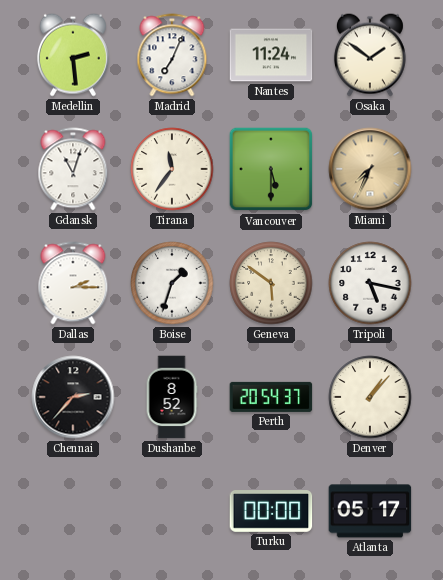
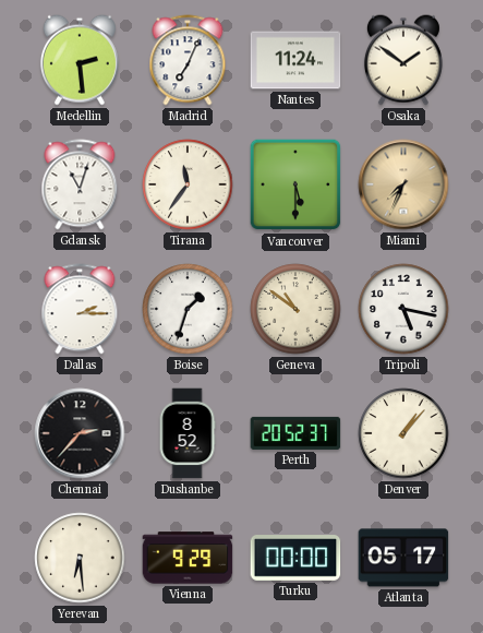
Geneva: 5:51 -> 10:51 (295, 309)
Perth: 20:54 -> 20:52 (295, 433)
Yerevan: none -> 6:29 (80, 558)
Vienna: none -> 9:29 (188, 558)
